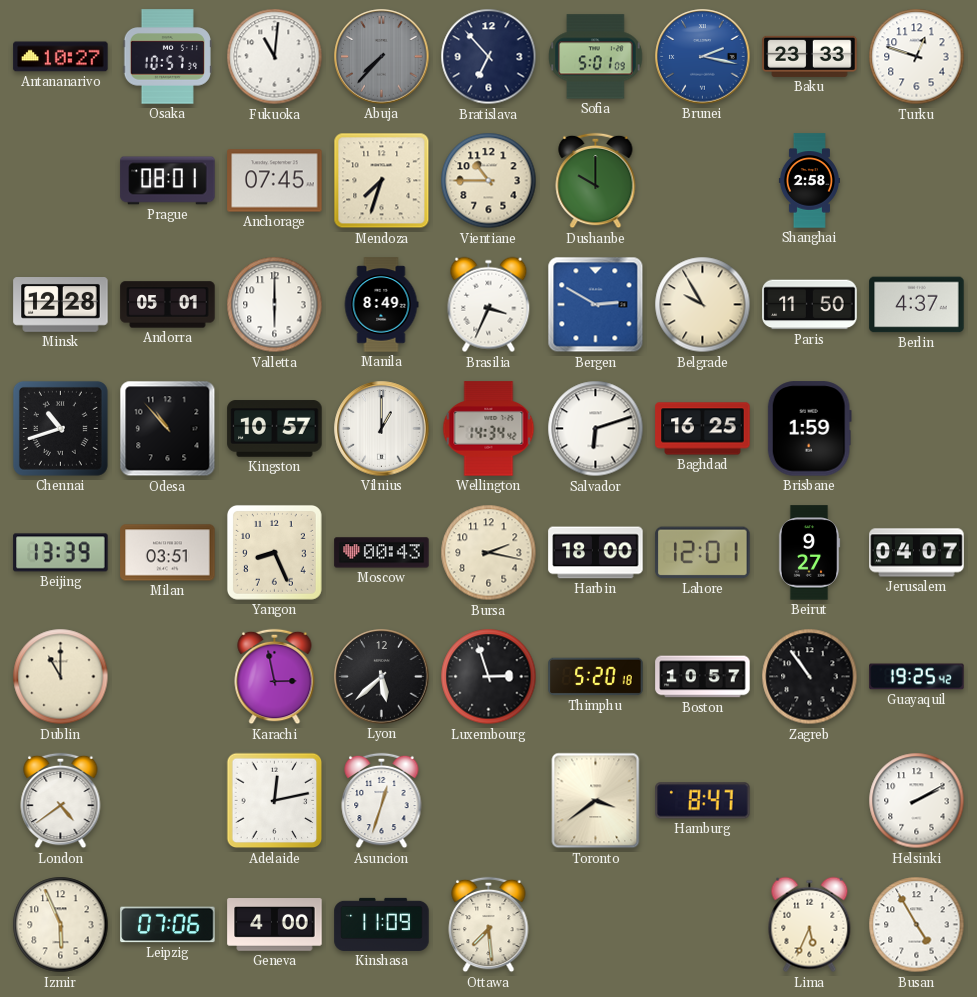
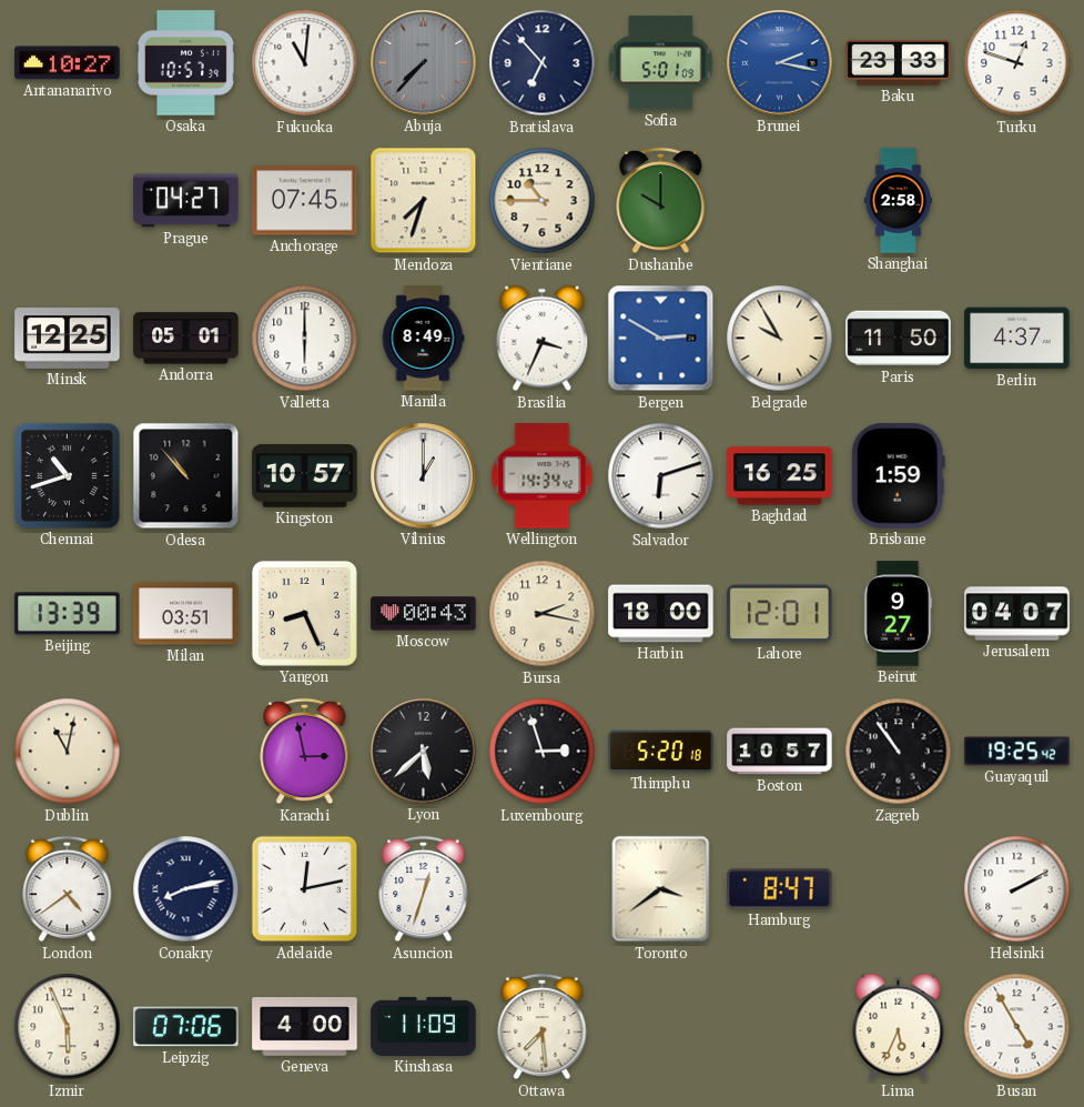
Prague: 08:01 -> 04:27 (186, 201)
Minsk: 12:28 -> 12:25 (68, 339)
Dublin: 11:00 -> 11:02 (68, 752)
Conakry: none -> 8:13 (186, 889)
